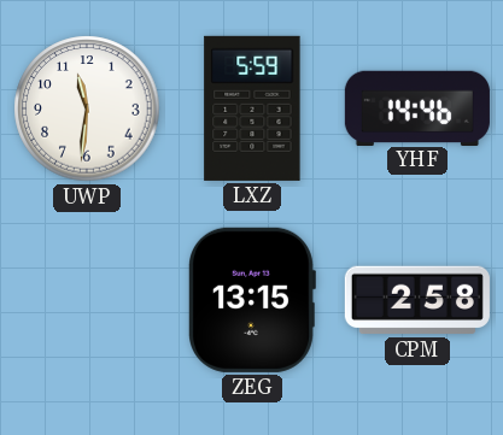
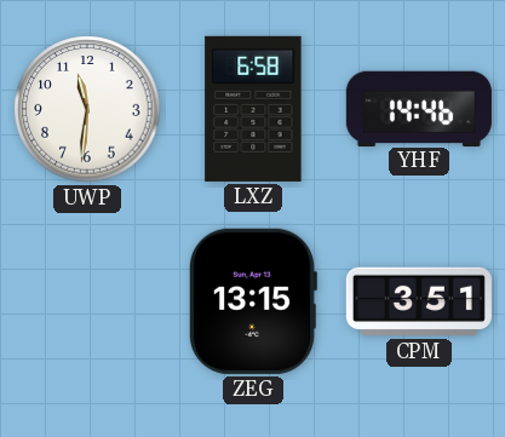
LXZ: 5:59 -> 6:58 (253, 109)
CPM: 2:58 -> 3:51 (419, 301)
